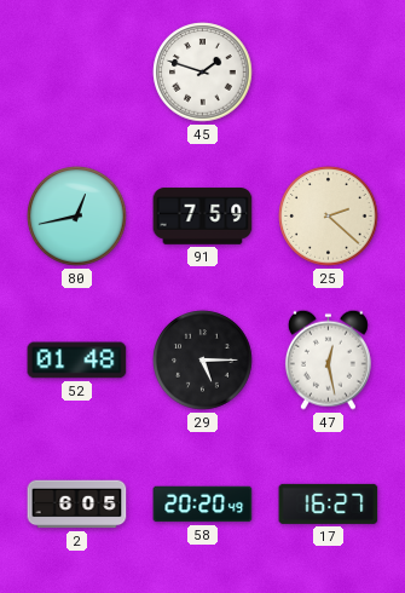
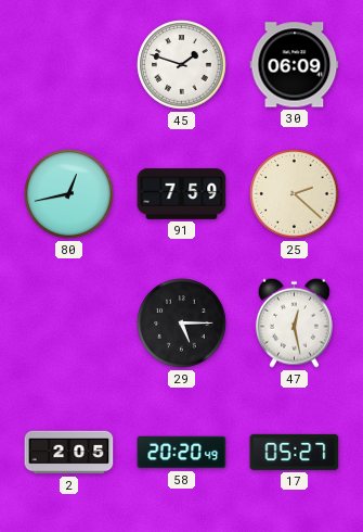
30: none -> 06:09 (295, 65)
52: 01:48 -> none (77, 361)
2: 6:05 -> 2:05 (69, 453)
17: 16:27 -> 05:27 (295, 452)
